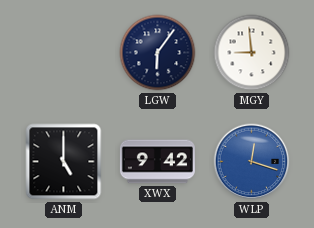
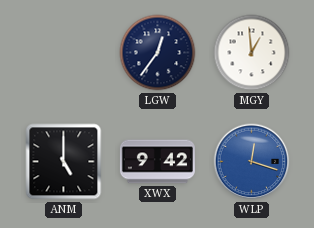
LGW: 6:06 -> 12:36 (158, 53)
MGY: 8:59 -> 12:59 (252, 53)
